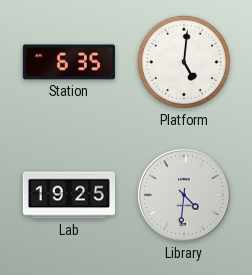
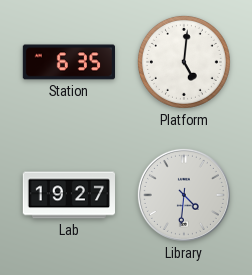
Lab: 19:25 -> 19:27 (68, 195)
